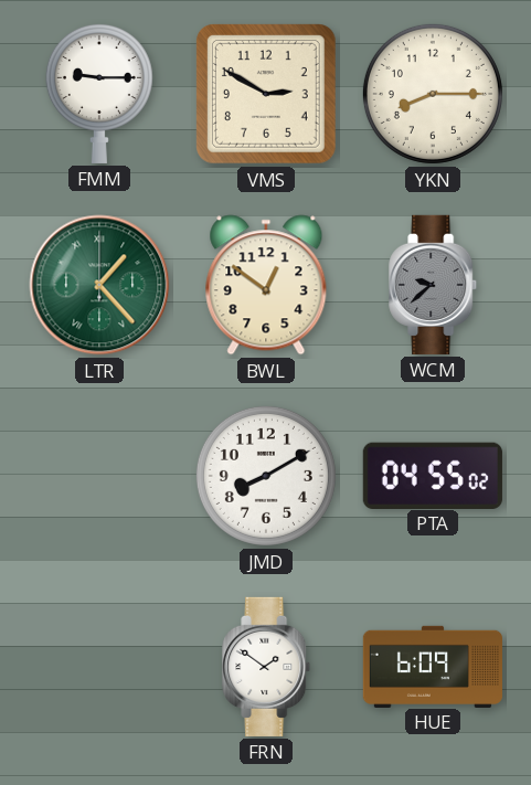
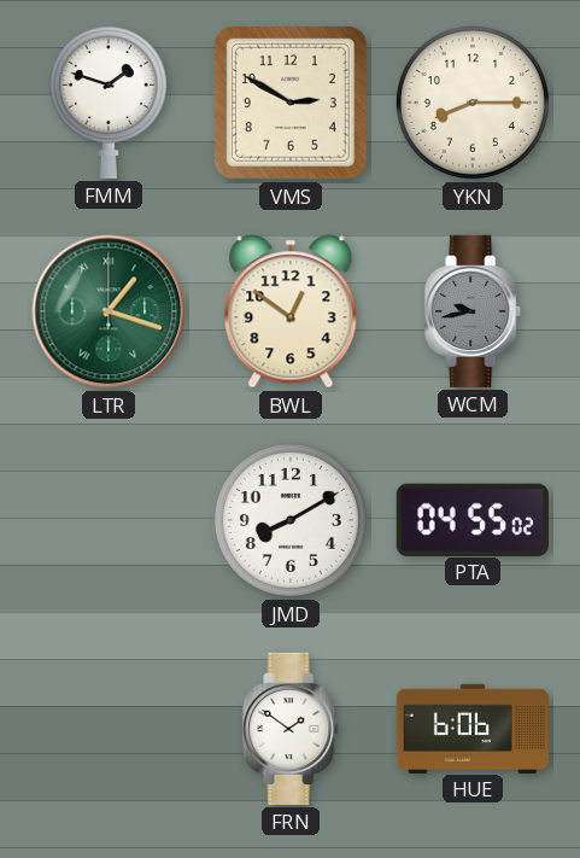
FMM: 9:15 -> 1:48 (109, 101)
LTR: 1:23 -> 1:18 (109, 311)
WCM: 9:38 -> 9:43 (474, 311)
HUE: 6:09 -> 6:06 (471, 728)
